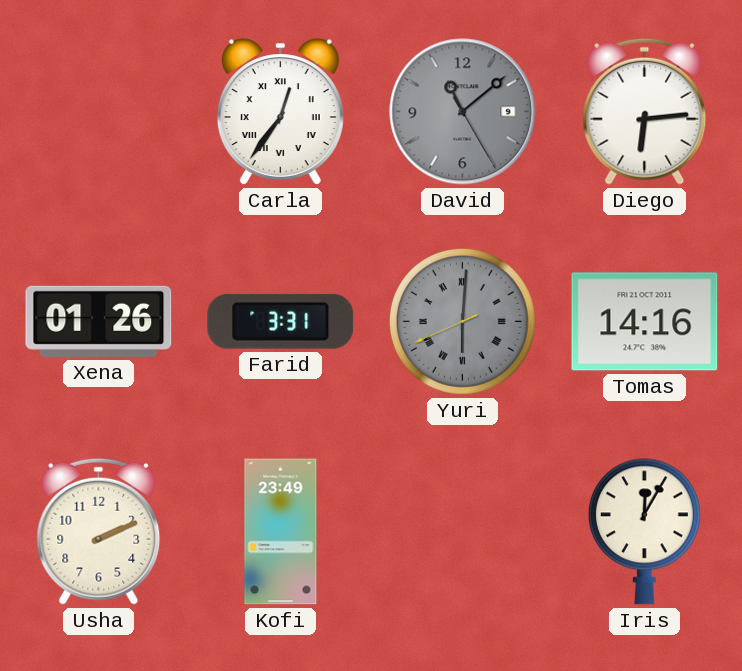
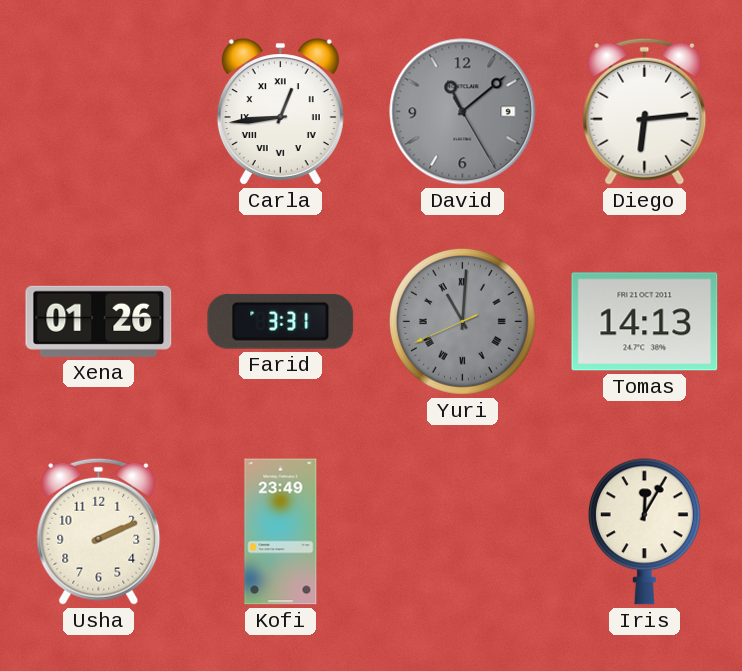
Carla: 12:36 -> 12:44 (280, 112)
Yuri: 6:00 -> 11:00 (462, 321)
Tomas: 14:16 -> 14:13 (645, 322)
